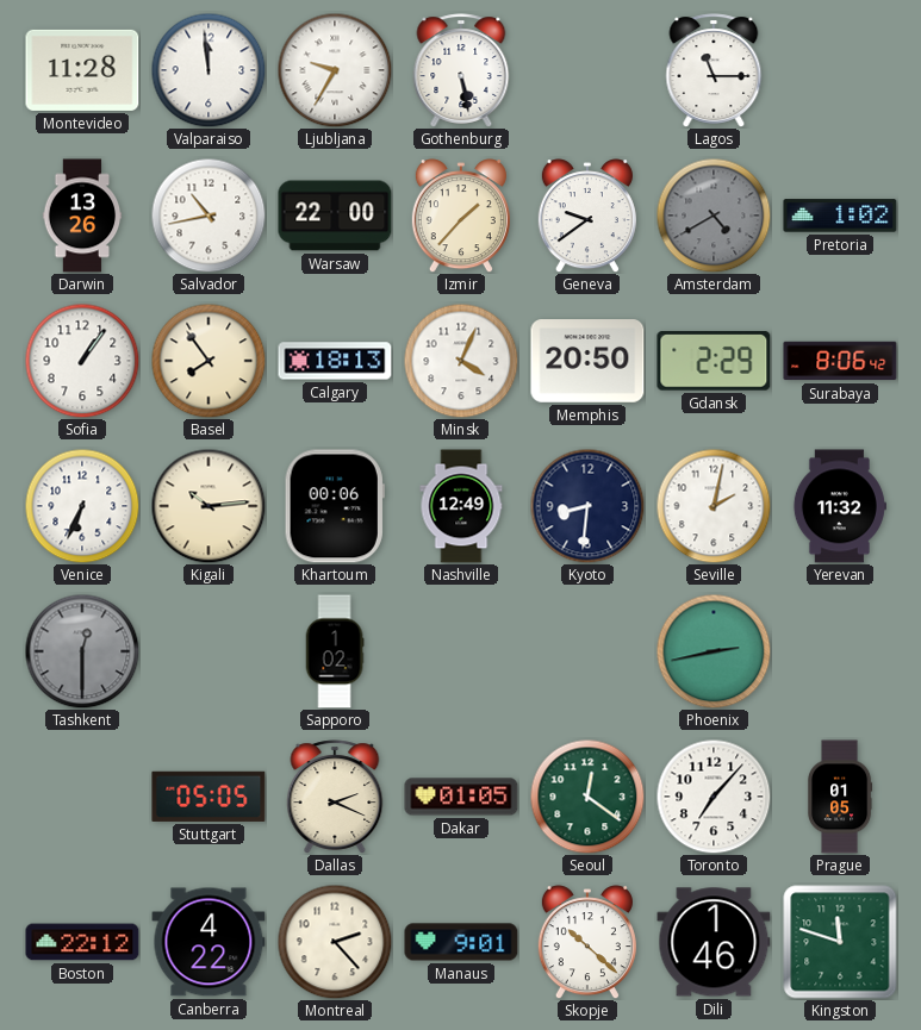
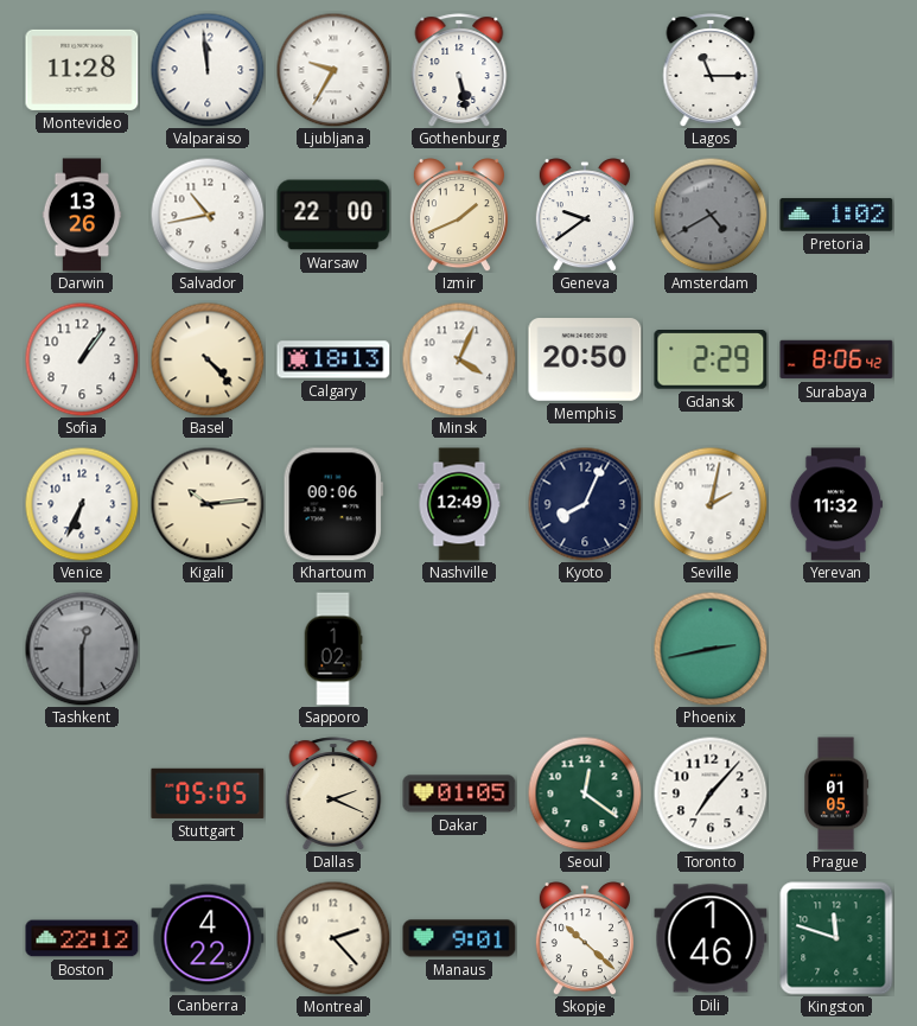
Izmir: 1:37 -> 1:41 (459, 215)
Basel: 7:54 -> 4:23 (208, 359)
Kyoto: 8:31 -> 8:04 (585, 504)
